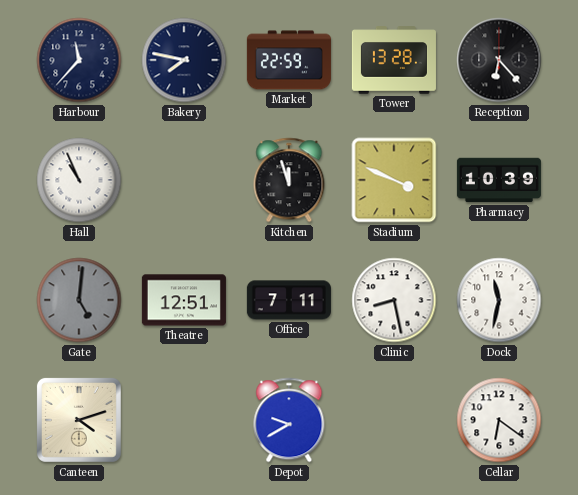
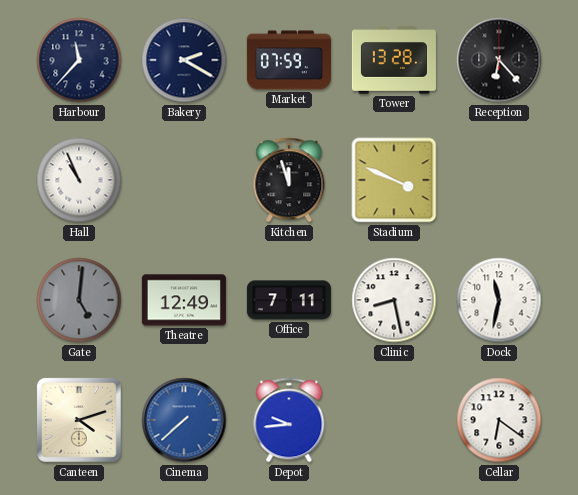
Bakery: 7:47 -> 2:20 (184, 60)
Market: 22:59 -> 07:59 (289, 60)
Pharmacy: 10:39 -> none (499, 180)
Theatre: 12:51 -> 12:49 (184, 300)
Cinema: none -> 7:38 (184, 420)
Depot: 9:40 -> 9:44 (289, 420)
